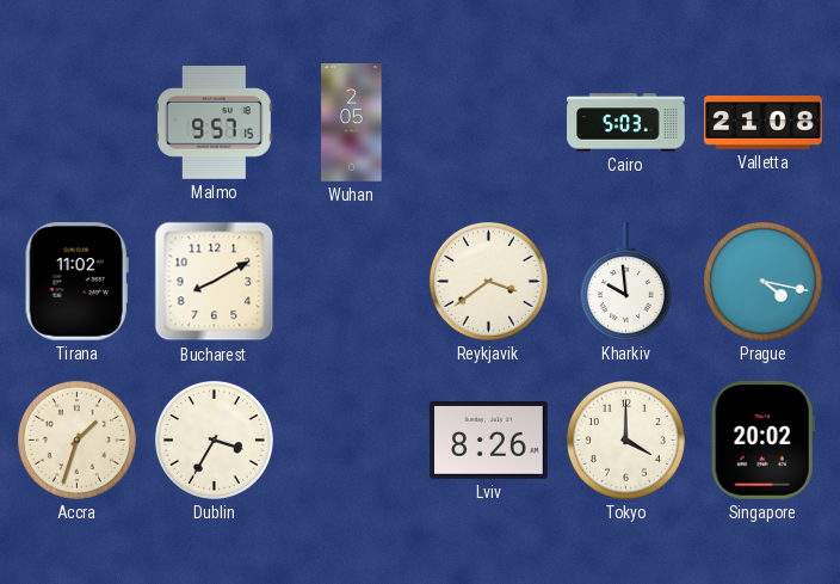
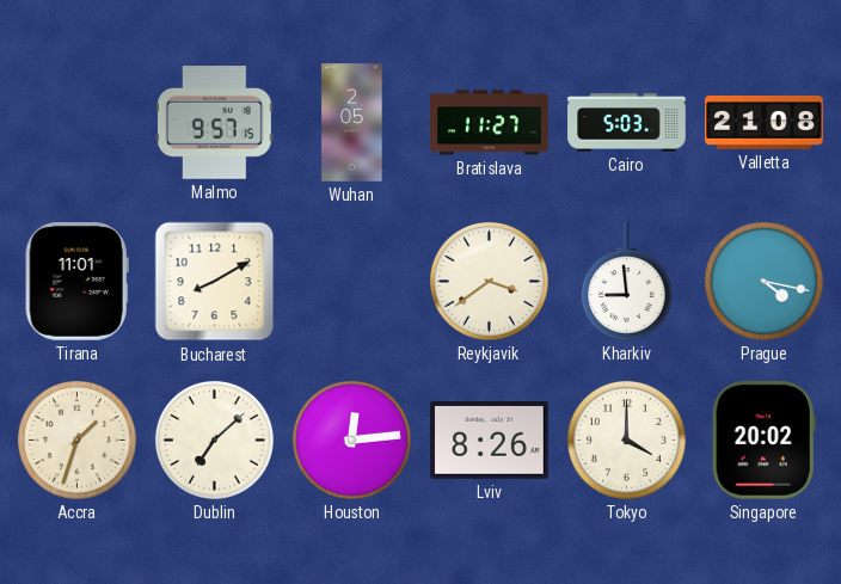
Bratislava: none -> 11:27 (490, 123)
Tirana: 11:02 -> 11:01 (76, 282)
Kharkiv: 9:59 -> 8:59 (626, 282)
Dublin: 3:35 -> 7:08 (214, 439)
Houston: none -> 12:14 (351, 439)
